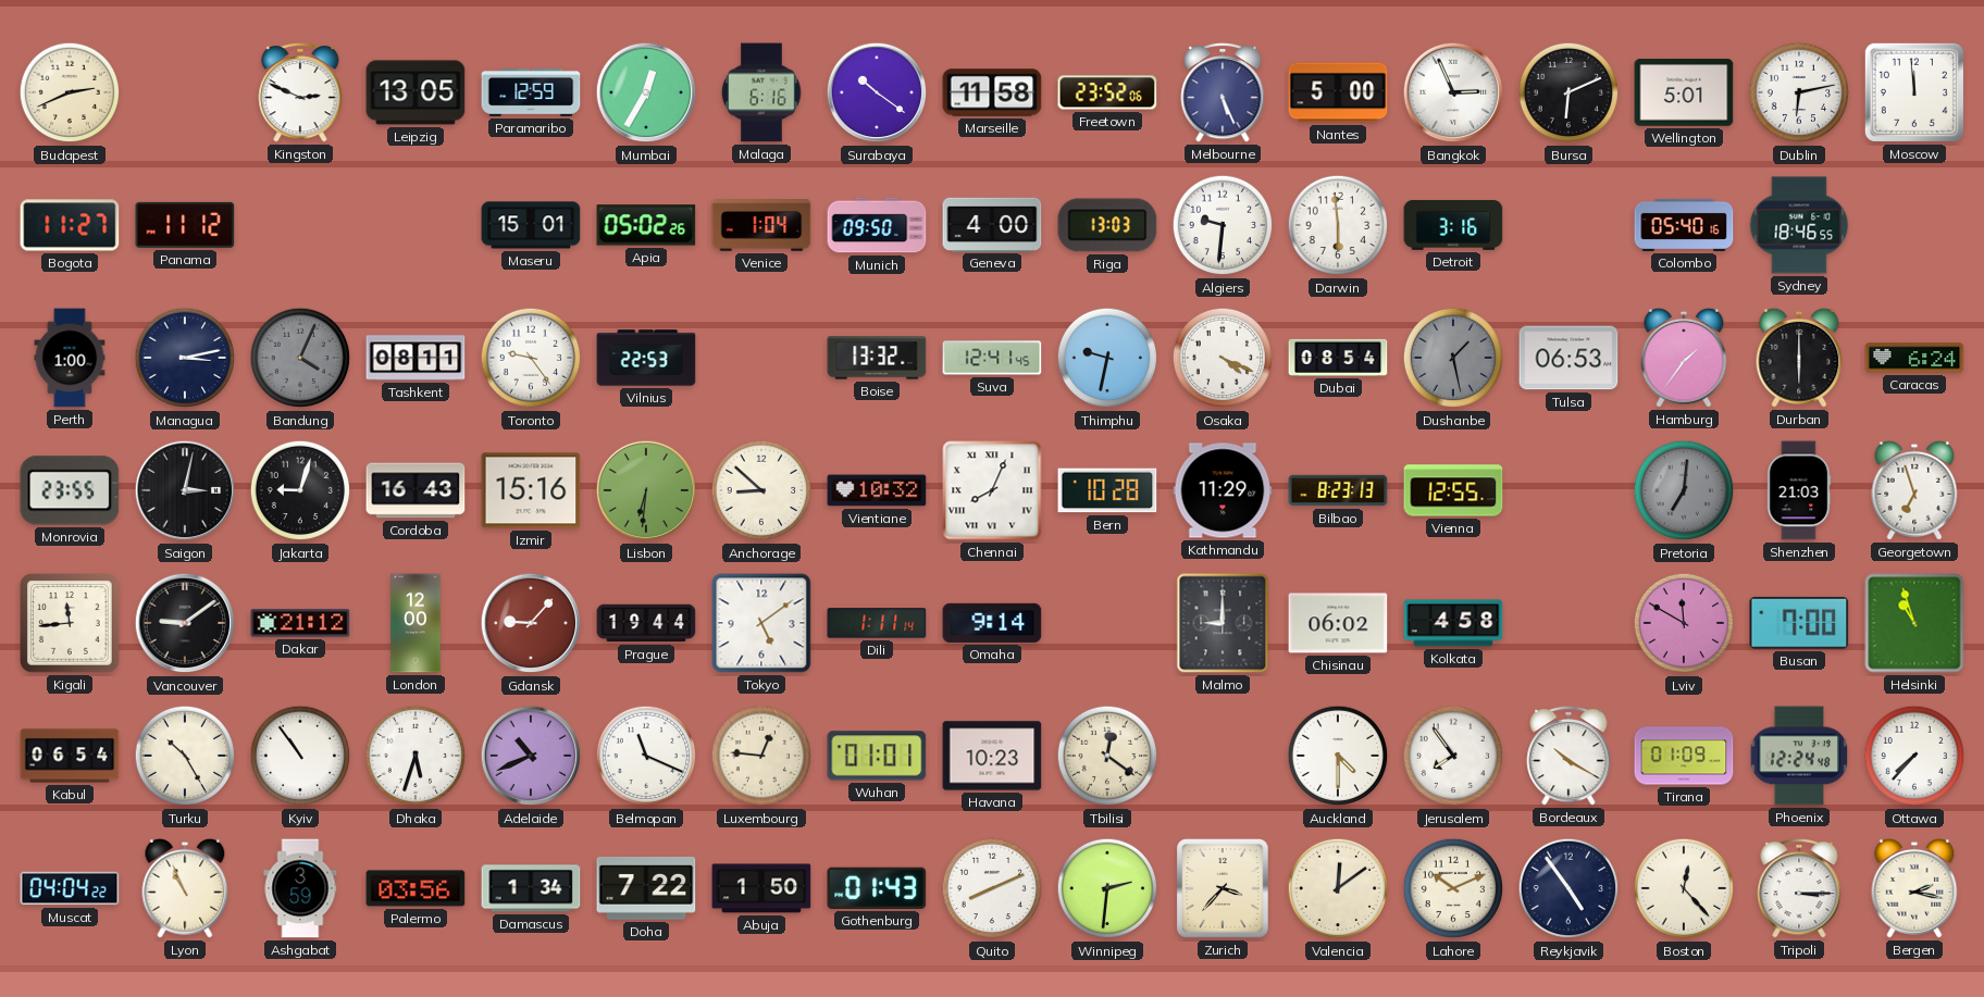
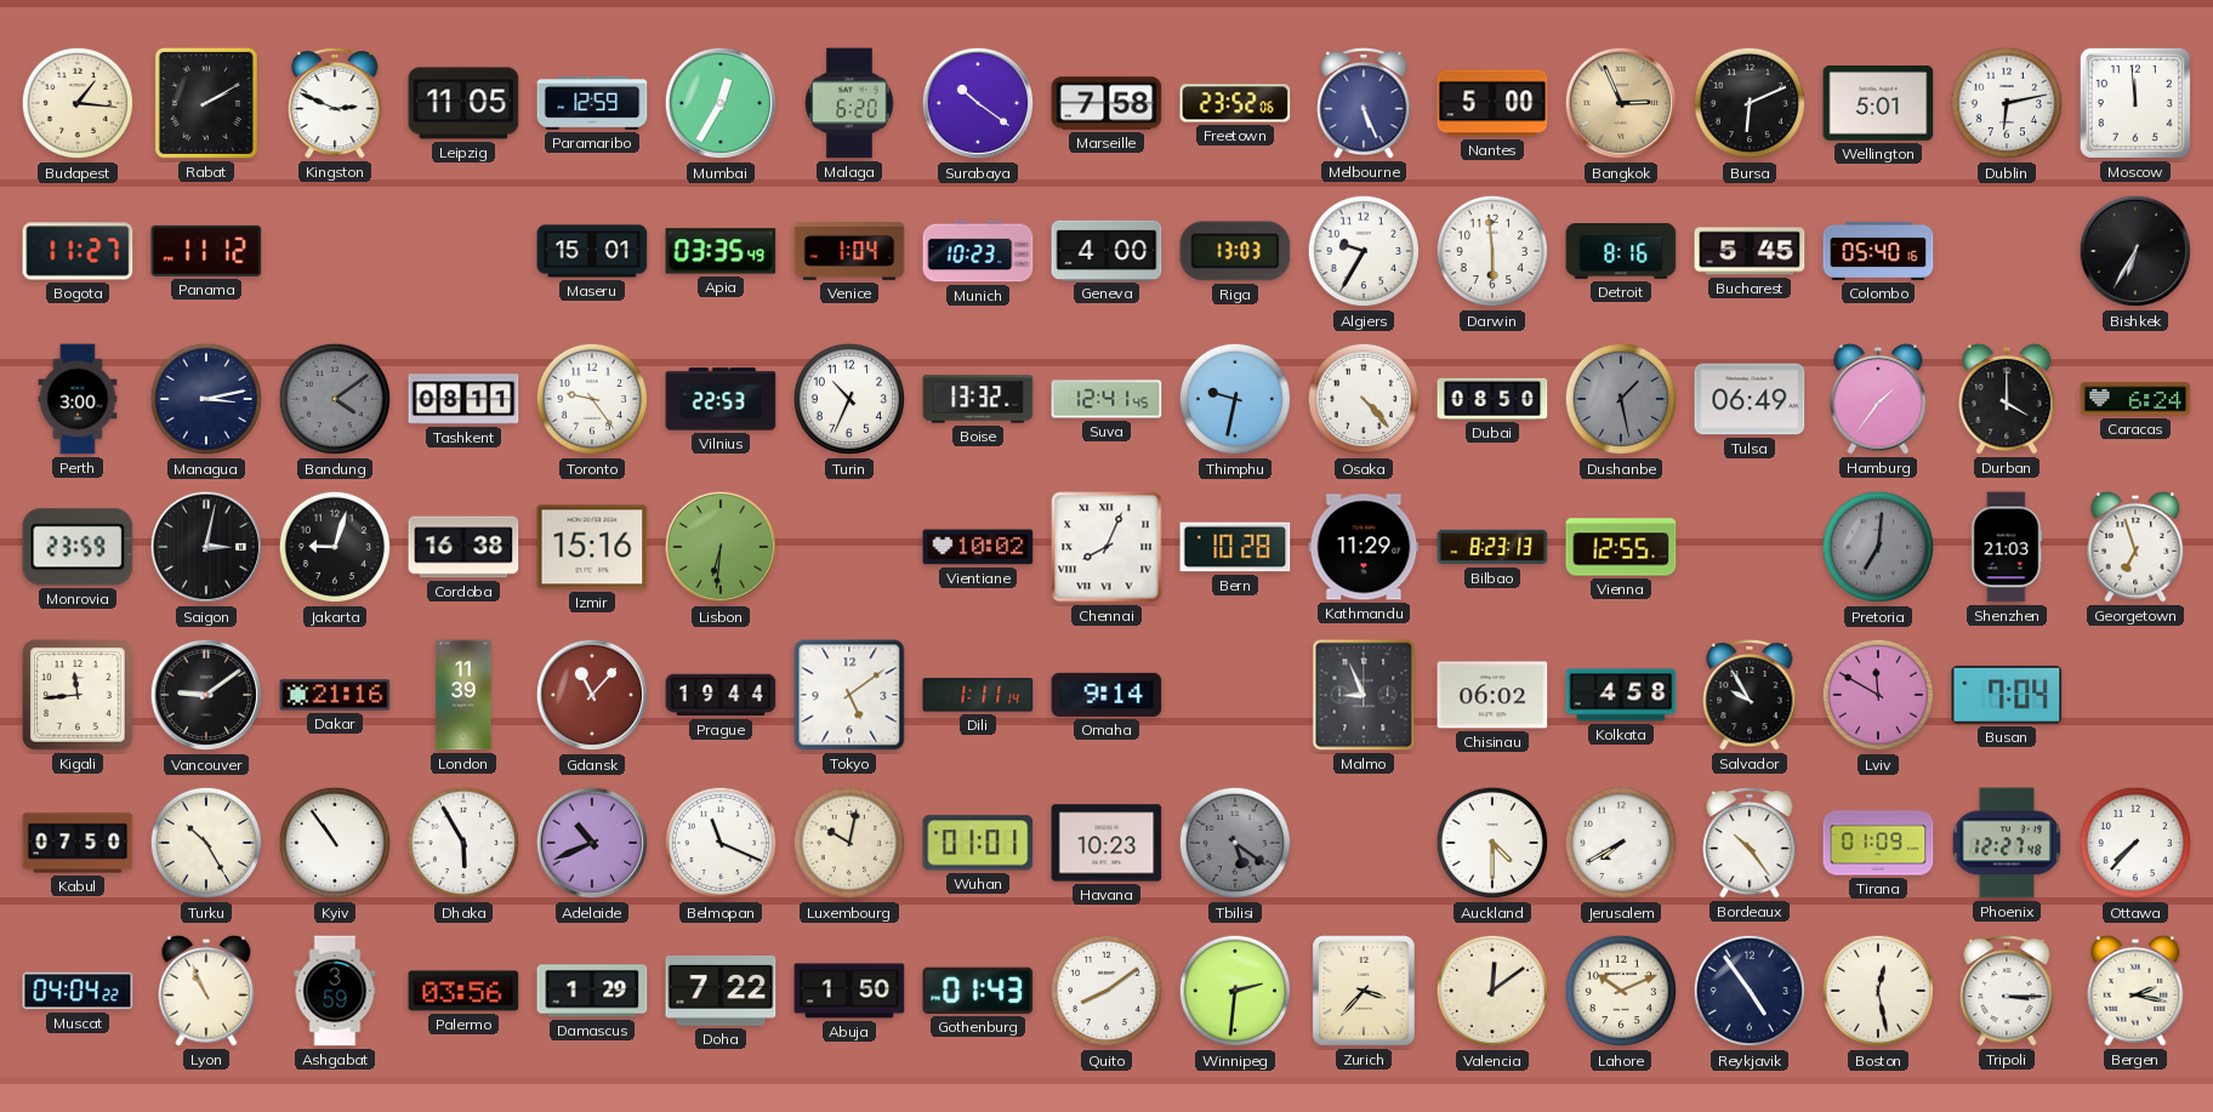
Budapest: 2:41 -> 1:16 (78, 103)
Rabat: none -> 2:10 (206, 103)
Leipzig: 13:05 -> 11:05 (463, 103)
Malaga: 6:16 -> 6:20 (849, 103)
Marseille: 11:58 -> 7:58 (1106, 103)
Bangkok dial: white -> champagne (1621, 103)
Apia: 05:02 -> 03:35 (721, 251)
Munich: 09:50 -> 10:23 (978, 251)
Algiers: 9:31 -> 9:35 (1364, 251)
Detroit: 3:16 -> 8:16 (1621, 251)
Bucharest: none -> 5:45 (1750, 251)
Sydney: 18:46 -> none (1799, 225)
Bishkek: none -> 6:35 (2135, 251)
Perth: 1:00 -> 3:00 (78, 399)
Bandung: 4:04 -> 4:09 (335, 399)
Turin: none -> 10:34 (849, 399)
Osaka: 4:19 -> 4:23 (1364, 399)
Dubai: 08:54 -> 08:50 (1492, 399)
Tulsa: 06:53 -> 06:49 (1750, 399)
Durban: 6:00 -> 4:00 (2007, 399)
Monrovia: 23:55 -> 23:59 (78, 547)
Cordoba: 16:43 -> 16:38 (463, 547)
Anchorage: 8:52 -> none (761, 490)
Vientiane: 10:32 -> 10:02 (978, 547)
Dakar: 21:12 -> 21:16 (335, 695)
London: 12:00 -> 11:39 (463, 695)
Gdansk: 9:07 -> 11:07 (592, 695)
Malmo: 9:00 -> 8:56 (1364, 695)
Salvador: none -> 9:55 (1750, 695)
Busan: 7:00 -> 7:04 (2007, 695)
Helsinki: 10:57 -> none (1914, 623)
Kabul: 06:54 -> 07:50 (78, 843)
Dhaka: 5:33 -> 5:55 (463, 843)
Luxembourg: 12:46 -> 10:02 (849, 843)
Tbilisi: 12:21 -> 5:21 (1235, 843)
Tbilisi dial: cream -> grey (1235, 843)
Jerusalem: 7:54 -> 7:40 (1621, 843)
Bordeaux: 10:20 -> 10:24 (1750, 843)
Phoenix: 12:24 -> 12:27 (2007, 843)
Damascus: 1:34 -> 1:29 (592, 991)
Quito: 8:11 -> 8:09 (1106, 991)
Boston: 12:23 -> 12:28 (1878, 991)
